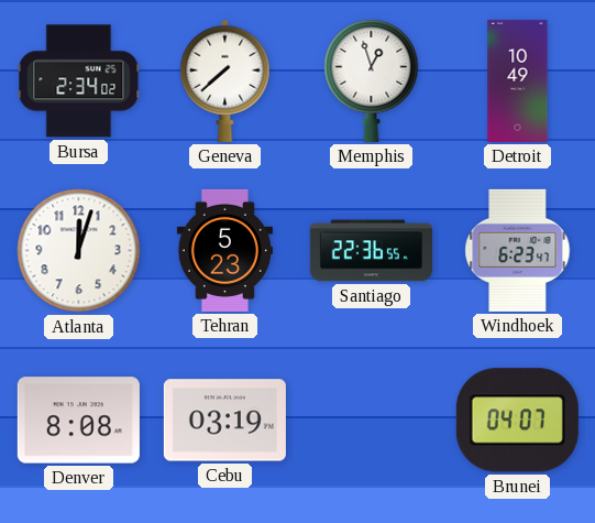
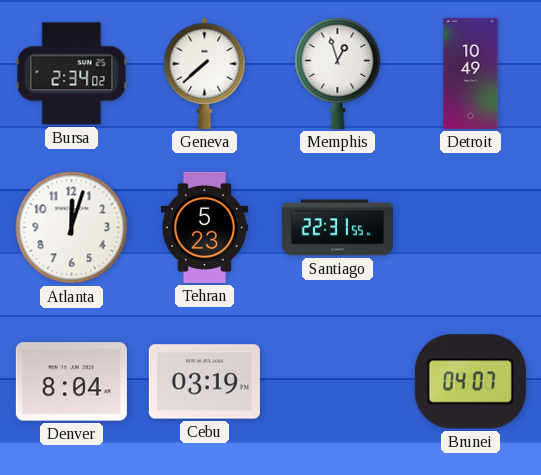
Santiago: 22:36 -> 22:31 (337, 228)
Windhoek: 6:23 -> none (518, 250)
Denver: 8:08 -> 8:04 (71, 382)
